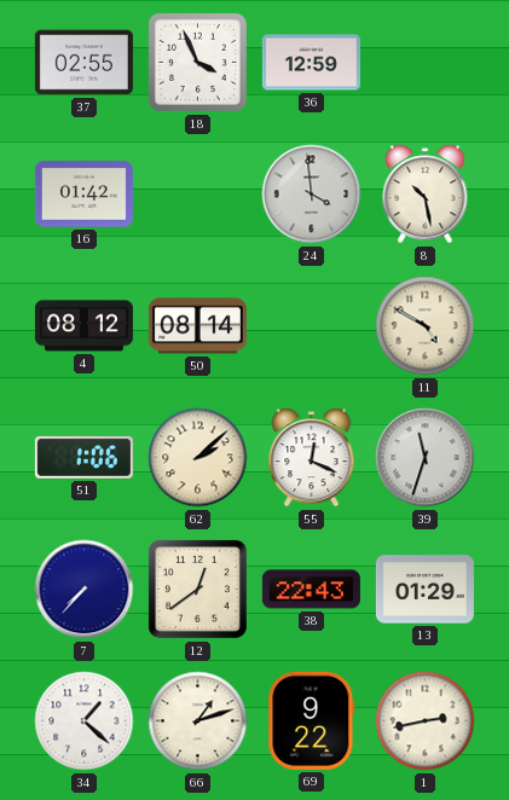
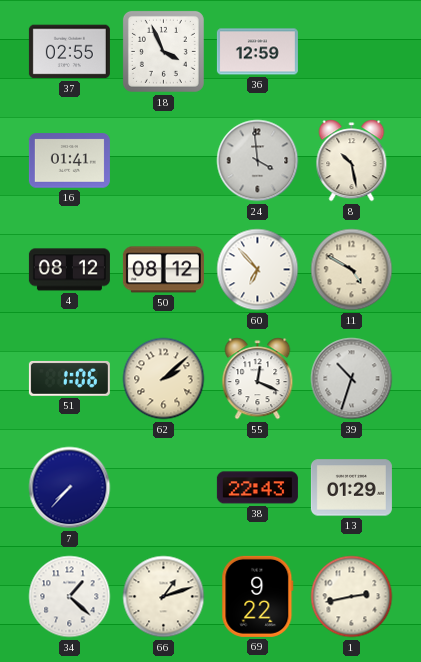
16: 01:42 -> 01:41 (69, 161)
50: 08:14 -> 08:12 (163, 270)
60: none -> 6:53 (258, 270)
39: 11:33 -> 10:33 (352, 379)
12: 12:39 -> none (197, 589)
